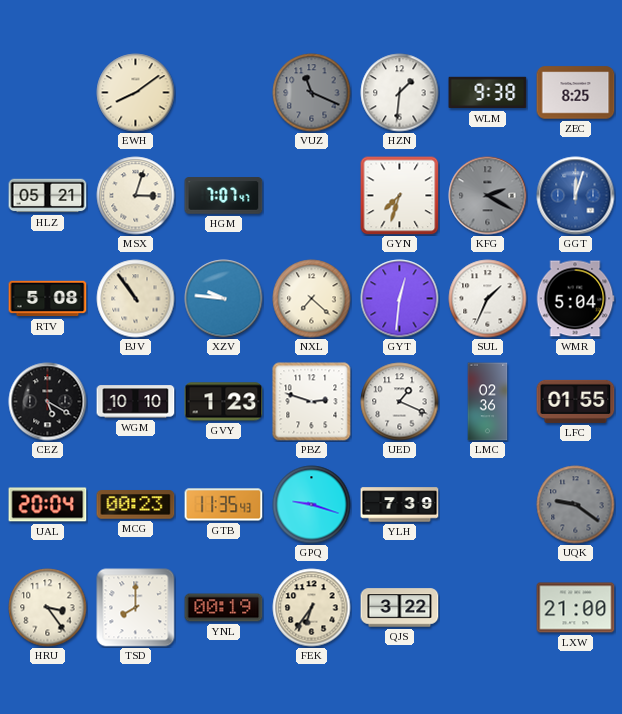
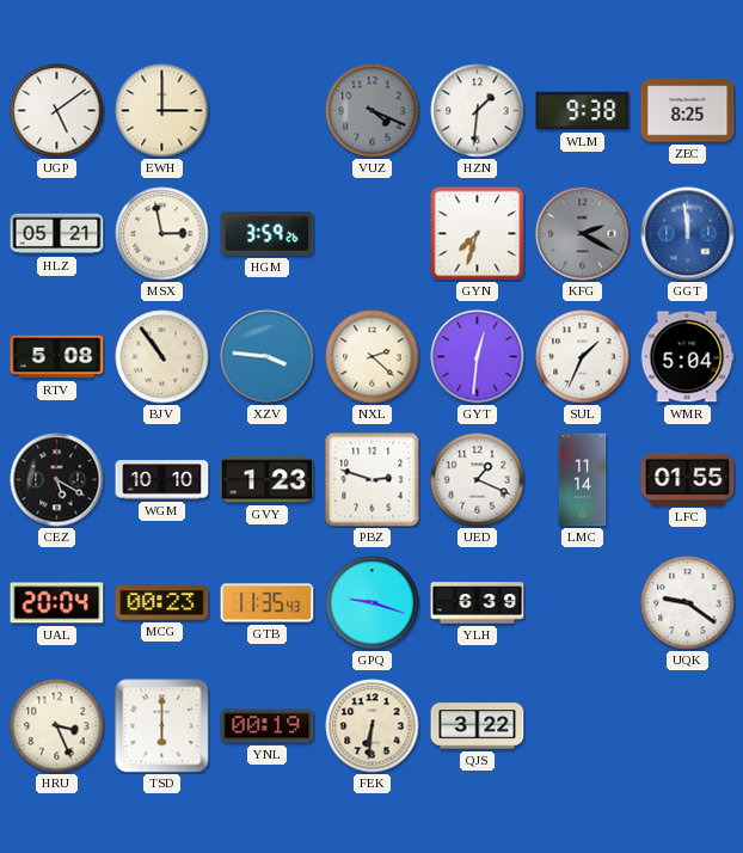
UGP: none -> 5:09 (57, 111)
EWH: 8:09 -> 3:00 (162, 111)
VUZ: 11:19 -> 4:19 (373, 111)
MSX: 3:03 -> 2:58 (162, 234)
HGM: 7:07 -> 3:59 (268, 234)
GGT: 12:03 -> 11:59 (688, 234)
XZV: 9:46 -> 3:46 (268, 357)
NXL: 7:22 -> 2:22 (373, 357)
LMC: 02:36 -> 11:14 (583, 480)
YLH: 7:39 -> 6:39 (478, 603)
UQK dial: grey -> white (688, 603)
HRU: 3:24 -> 3:26 (57, 726)
TSD: 8:00 -> 6:00 (162, 726)
FEK: 6:36 -> 6:31 (373, 726)
LXW: 21:00 -> none (576, 608)
